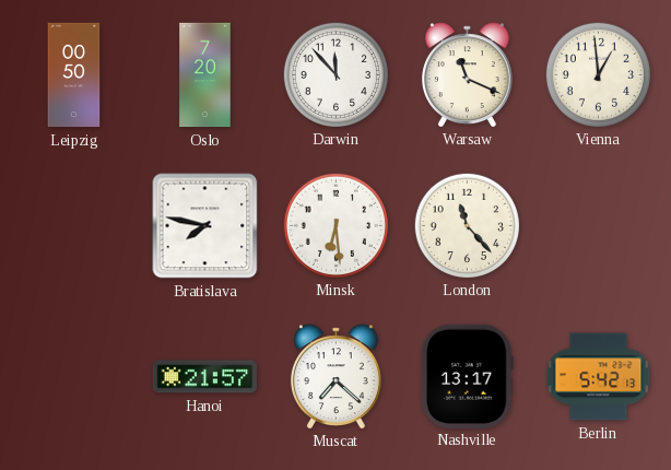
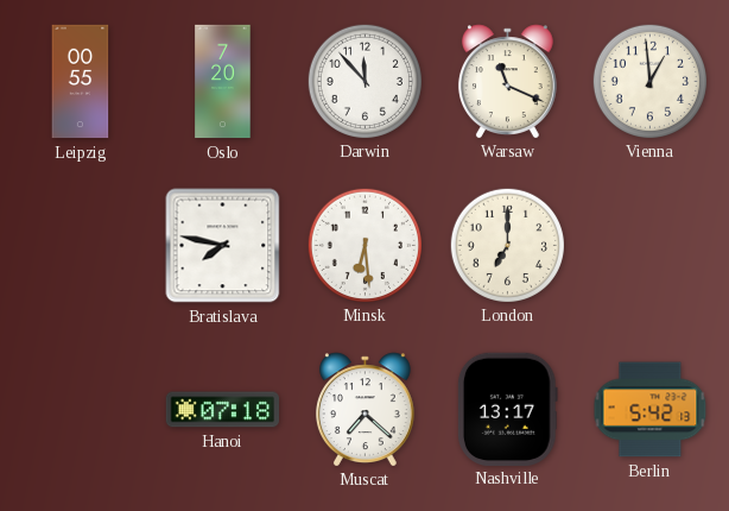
Leipzig: 00:50 -> 00:55 (81, 82)
London: 11:23 -> 7:00 (507, 245)
Hanoi: 21:57 -> 07:18 (223, 410)
